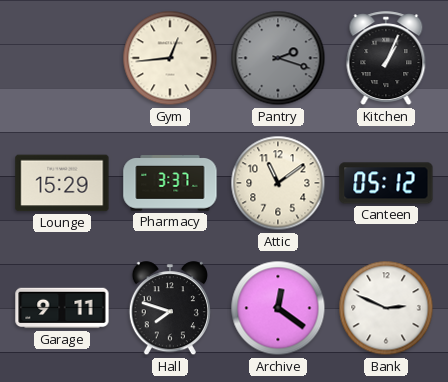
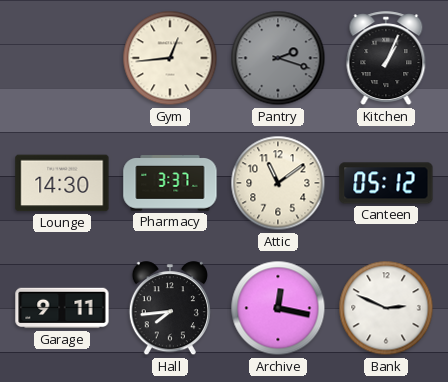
Lounge: 15:29 -> 14:30 (62, 183)
Hall: 7:48 -> 7:44 (170, 309)
Archive: 12:21 -> 12:17 (278, 308)
